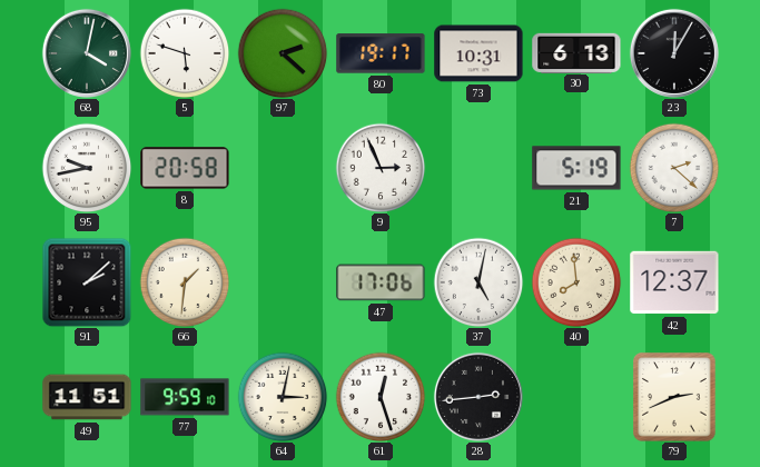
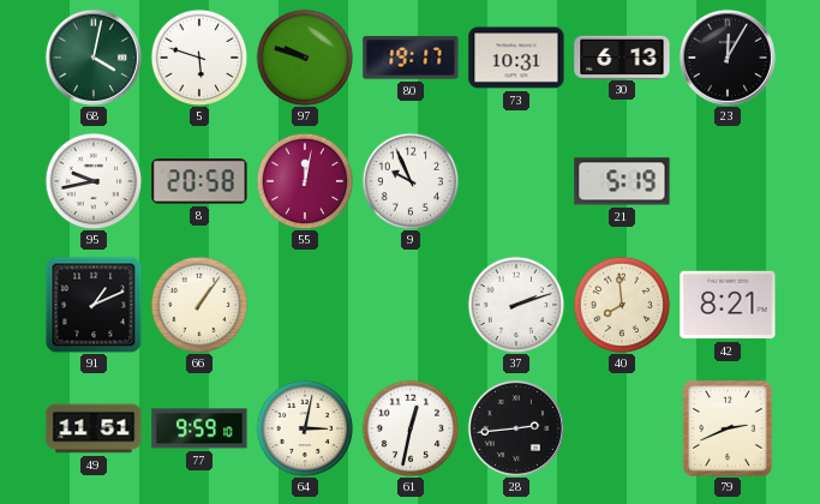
97: 2:22 -> 9:48 (305, 58)
55: none -> 12:02 (305, 181)
9: 2:56 -> 9:56 (411, 181)
7: 2:22 -> none (674, 168)
91: 2:08 -> 1:11 (94, 305)
66: 1:31 -> 1:06 (199, 305)
47: 17:06 -> none (381, 282)
37: 5:02 -> 2:12 (516, 305)
42: 12:37 -> 8:21 (728, 305)
61: 12:27 -> 12:32 (411, 428)
